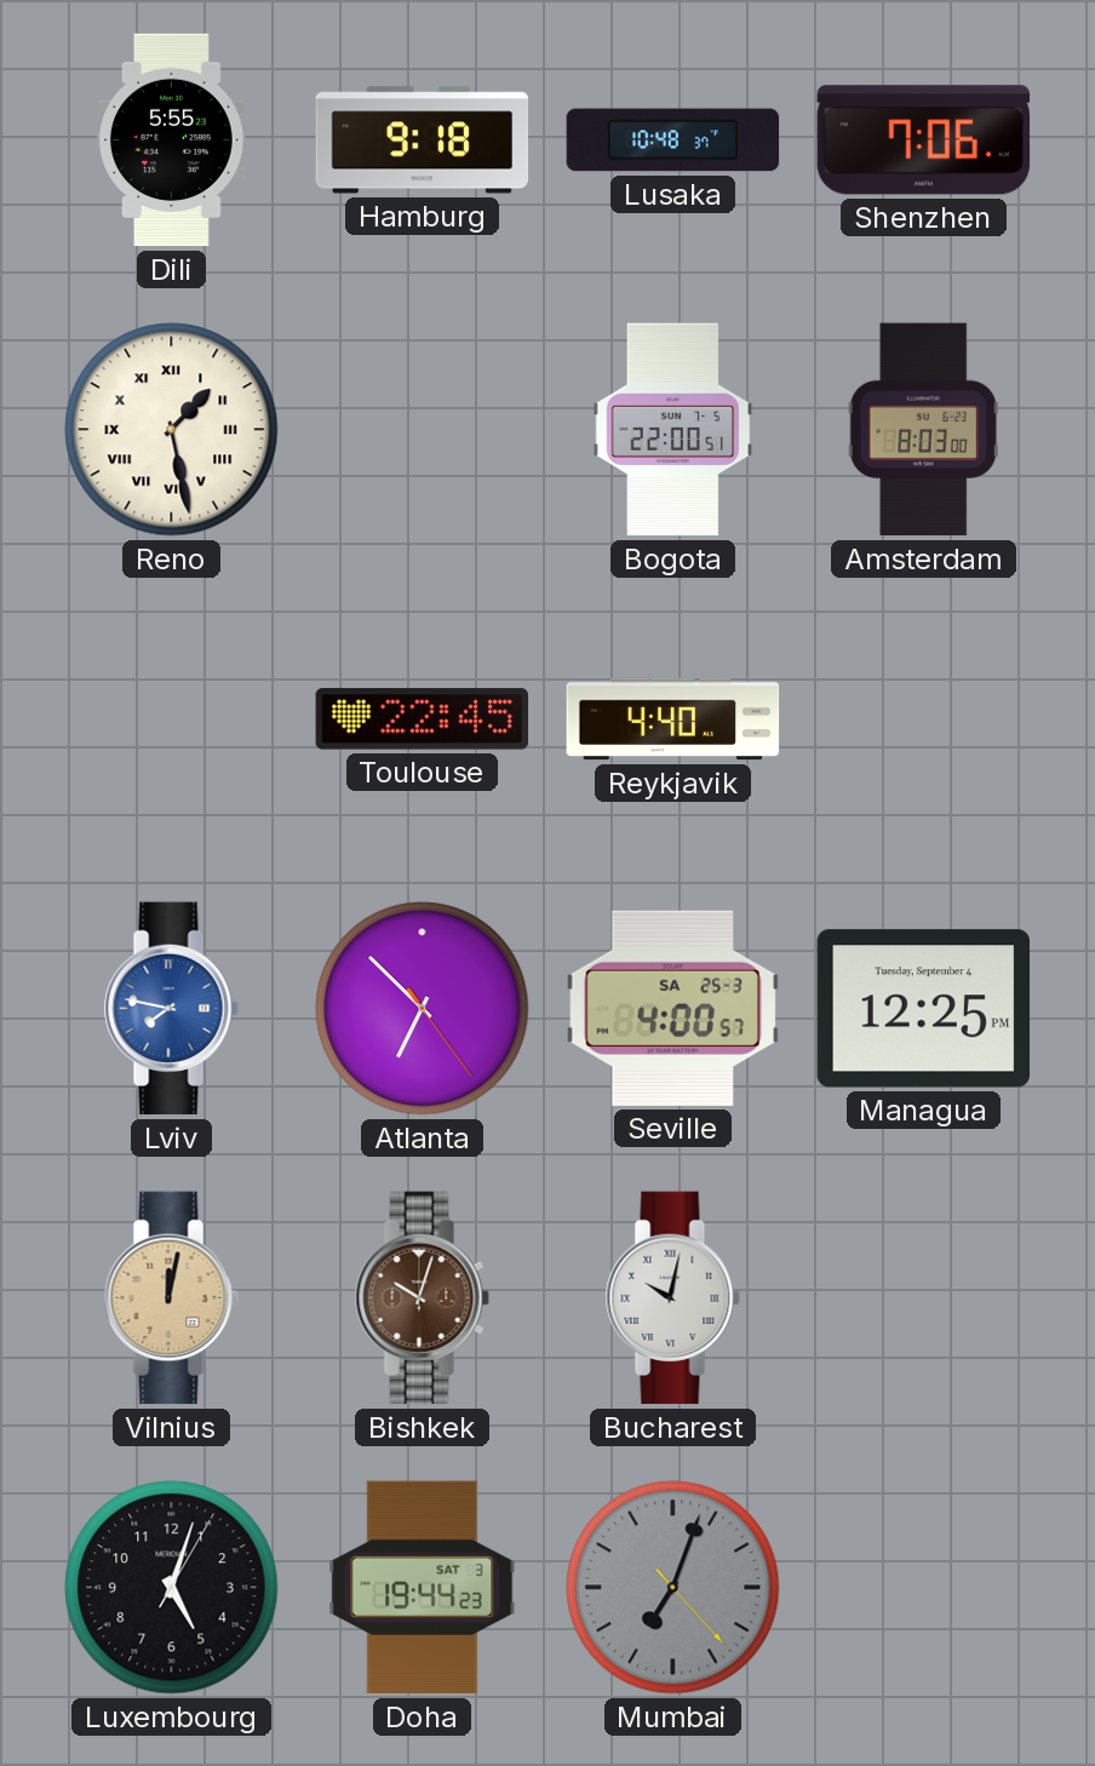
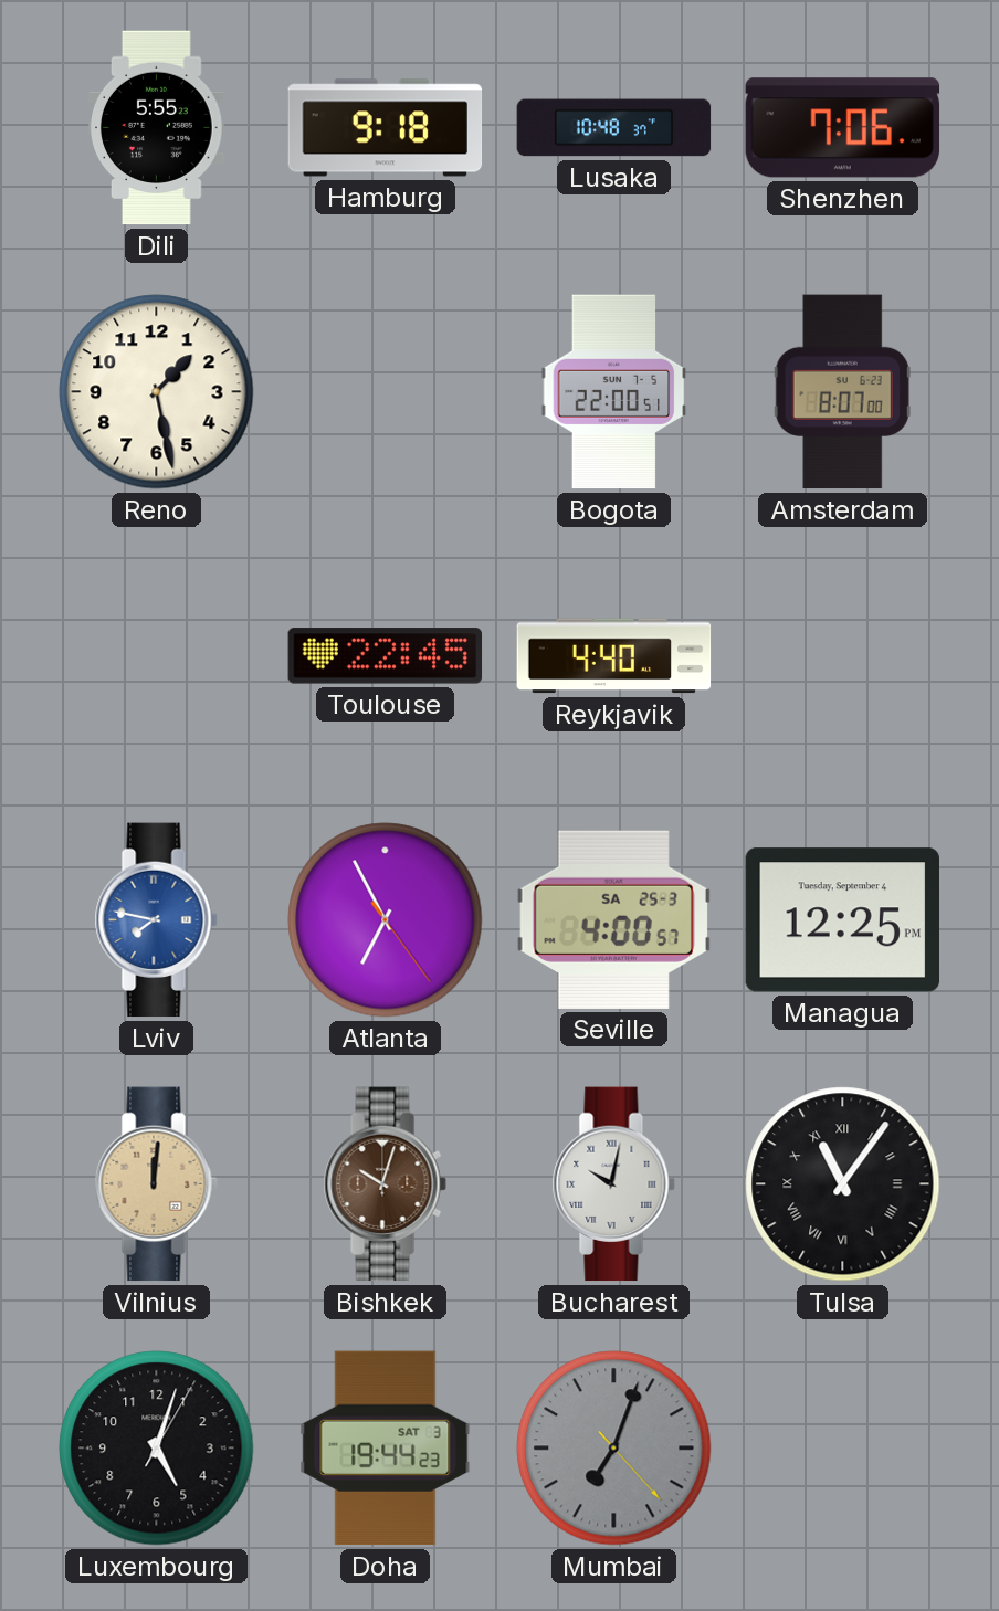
Reno numerals: Roman -> Arabic (157, 392)
Amsterdam: 8:03 -> 8:07 (842, 392)
Atlanta: 6:52 -> 6:55 (386, 920)
Vilnius: 12:02 -> 12:01 (156, 1184)
Tulsa: none -> 11:06 (843, 1184)
